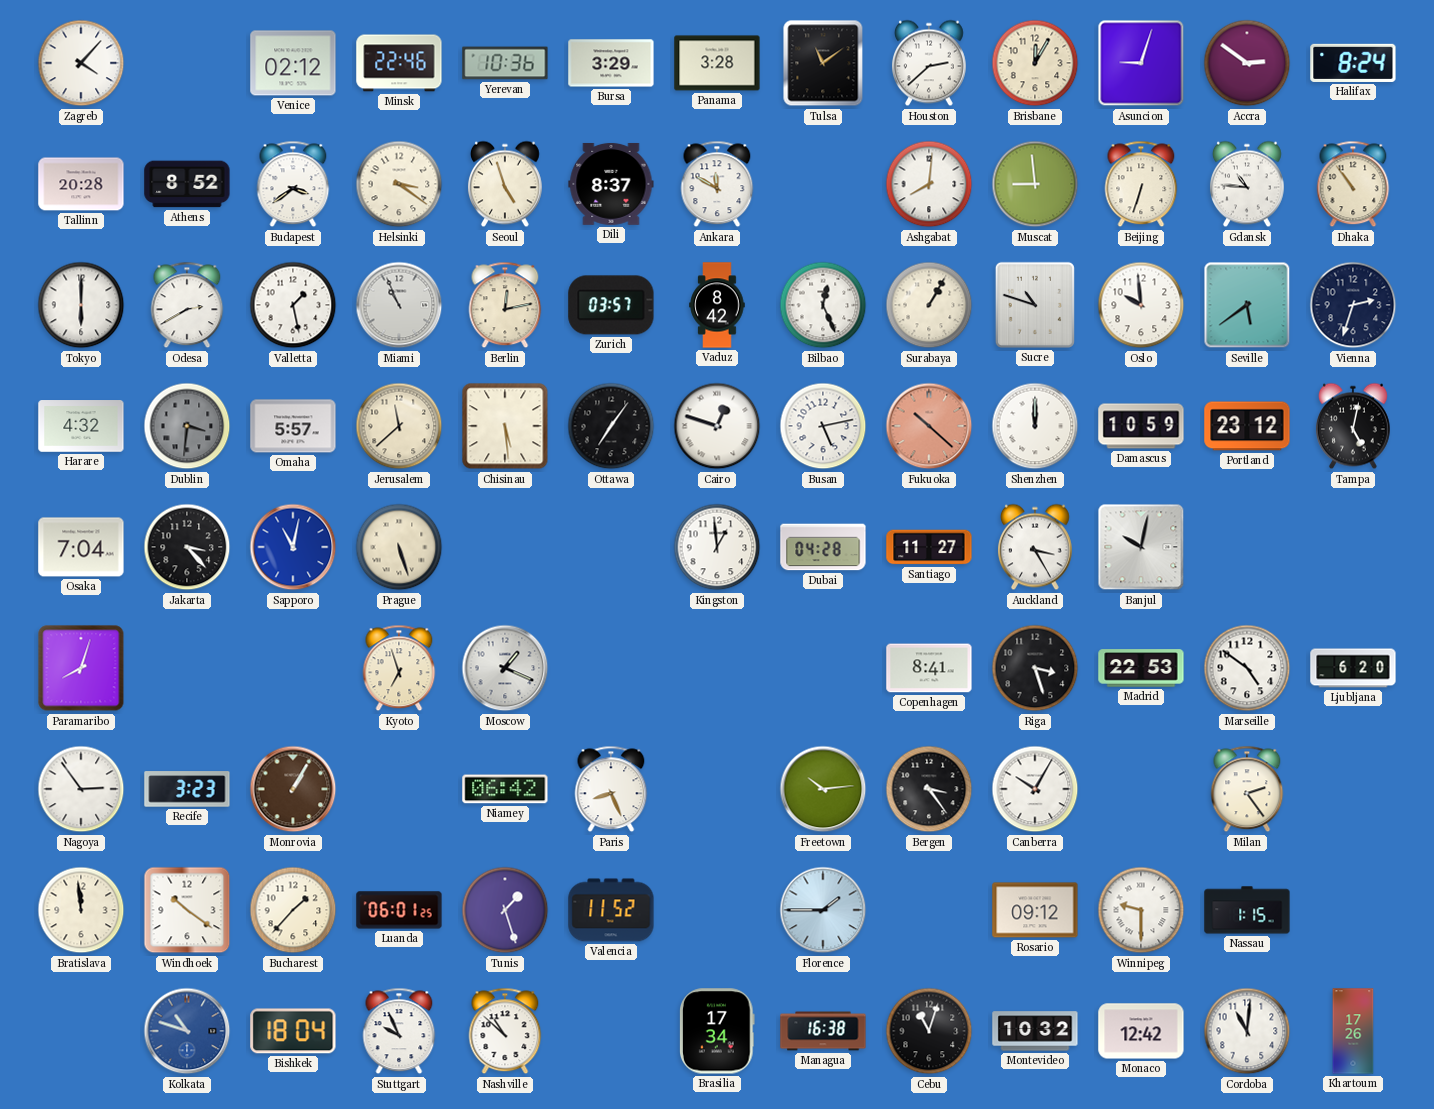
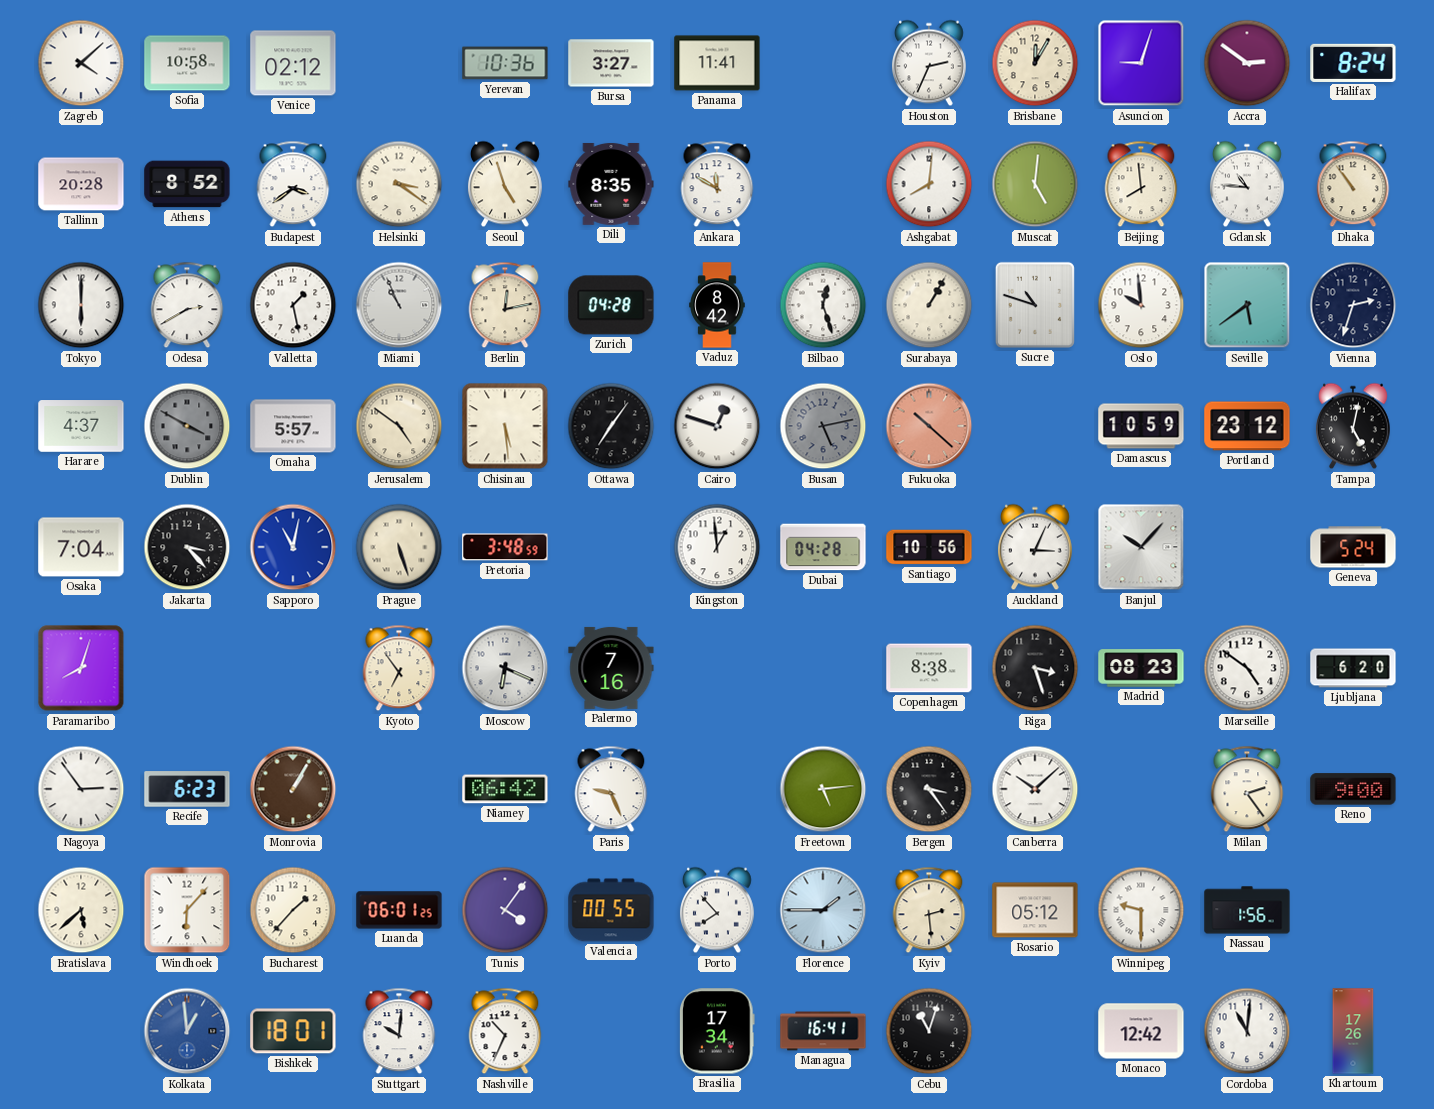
Zagreb: 4:07 -> 4:08 (81, 63)
Sofia: none -> 10:58 (187, 63)
Minsk: 22:46 -> none (399, 63)
Bursa: 3:29 -> 3:27 (611, 63)
Panama: 3:28 -> 11:41 (717, 63)
Tulsa: 11:09 -> none (823, 63)
Houston: 2:38 -> 2:34 (929, 63)
Dili: 8:37 -> 8:35 (611, 184)
Muscat: 8:59 -> 5:01 (1035, 184)
Beijing: 6:33 -> 7:59 (1141, 184)
Zurich: 03:57 -> 04:28 (611, 305)
Bilbao: 12:26 -> 12:27 (823, 305)
Harare: 4:32 -> 4:37 (81, 426)
Dublin: 3:31 -> 3:50 (187, 426)
Jerusalem: 11:38 -> 4:51 (399, 426)
Busan dial: white -> grey (823, 426)
Shenzhen: 12:00 -> none (1035, 426)
Pretoria: none -> 3:48 (505, 547)
Santiago: 11:27 -> 10:56 (929, 547)
Auckland: 3:25 -> 3:04 (1035, 547)
Banjul: 10:02 -> 10:07 (1141, 547)
Geneva: none -> 5:24 (1353, 547)
Kyoto: 6:57 -> 6:54 (399, 668)
Moscow: 1:19 -> 6:19 (505, 668)
Palermo: none -> 7:16 (611, 668)
Copenhagen: 8:41 -> 8:38 (929, 668)
Madrid: 22:53 -> 08:23 (1141, 668)
Recife: 3:23 -> 6:23 (187, 789)
Paris: 8:26 -> 9:26 (611, 789)
Freetown: 10:14 -> 5:14 (823, 789)
Canberra: 10:05 -> 10:08 (1035, 789)
Reno: none -> 9:00 (1353, 789)
Bratislava: 11:59 -> 5:38 (81, 910)
Windhoek: 10:21 -> 6:07 (187, 910)
Tunis: 1:27 -> 4:06 (505, 910)
Valencia: 11:52 -> 00:55 (611, 910)
Porto: none -> 7:53 (717, 910)
Kyiv: none -> 2:29 (929, 910)
Rosario: 09:12 -> 05:12 (1035, 910)
Nassau: 1:15 -> 1:56 (1247, 910)
Kolkata: 10:48 -> 12:59 (187, 1031)
Bishkek: 18:04 -> 18:01 (293, 1031)
Stuttgart: 9:56 -> 10:01 (399, 1031)
Nashville: 10:52 -> 10:34 (505, 1031)
Managua: 16:38 -> 16:41 (823, 1031)
Montevideo: 10:32 -> none (1035, 1031)
